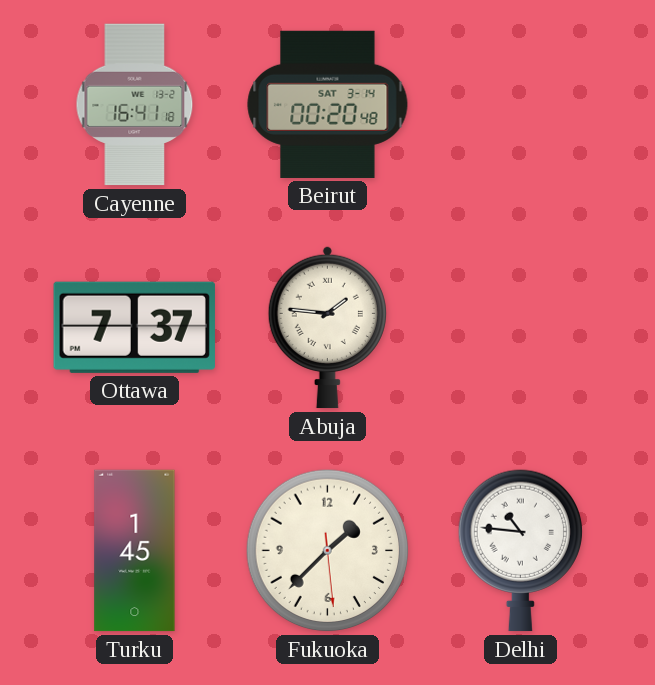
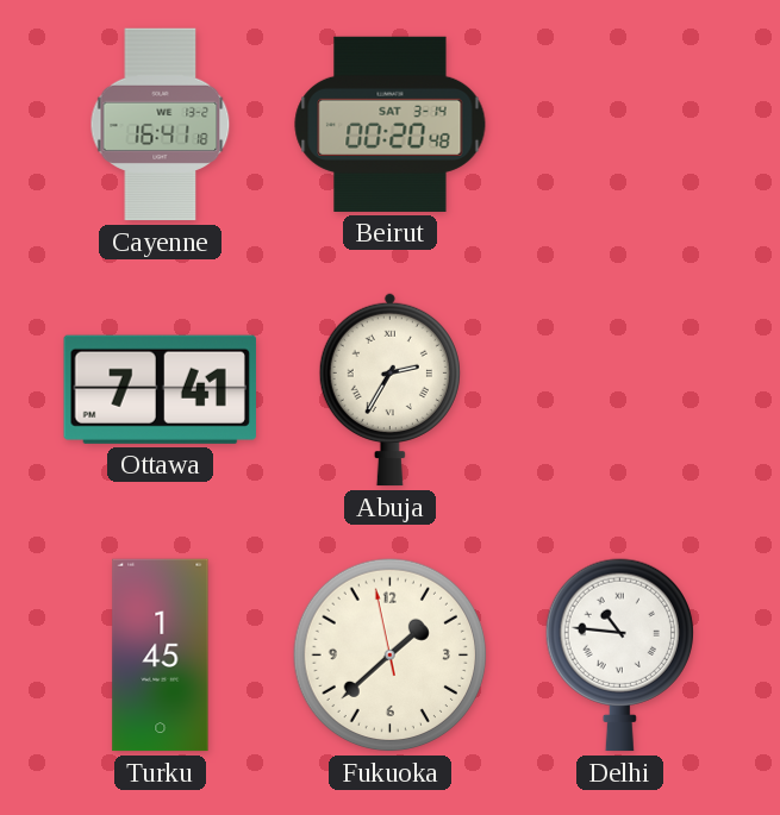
Ottawa: 7:37 -> 7:41 (160, 389)
Abuja: 1:46 -> 2:35 (389, 389)
Fukuoka: 1:37:29 -> 1:37:58 (391, 656)
